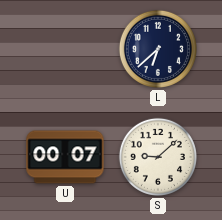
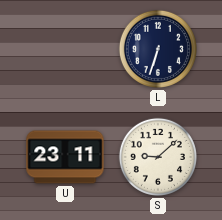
L: 6:38 -> 6:33 (158, 49)
U: 00:07 -> 23:11 (65, 157)
